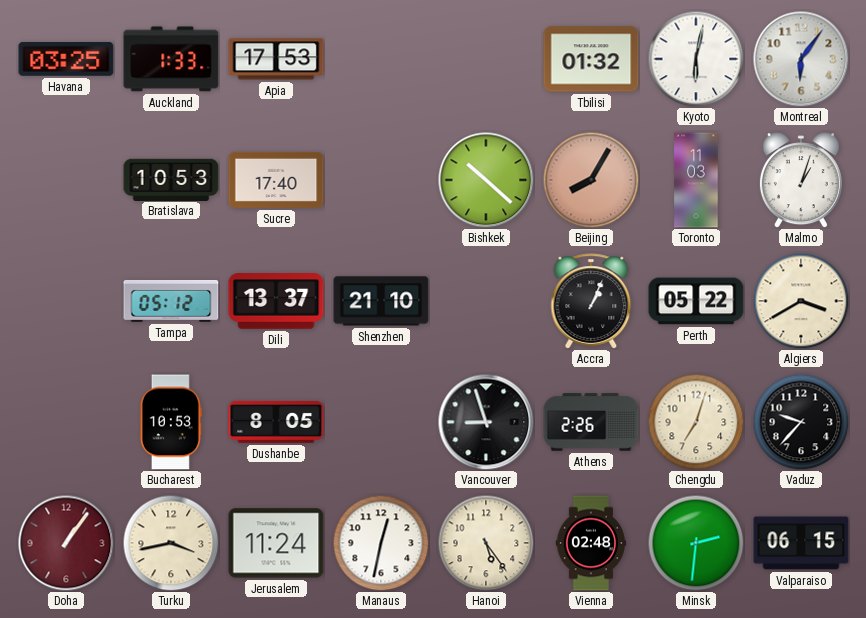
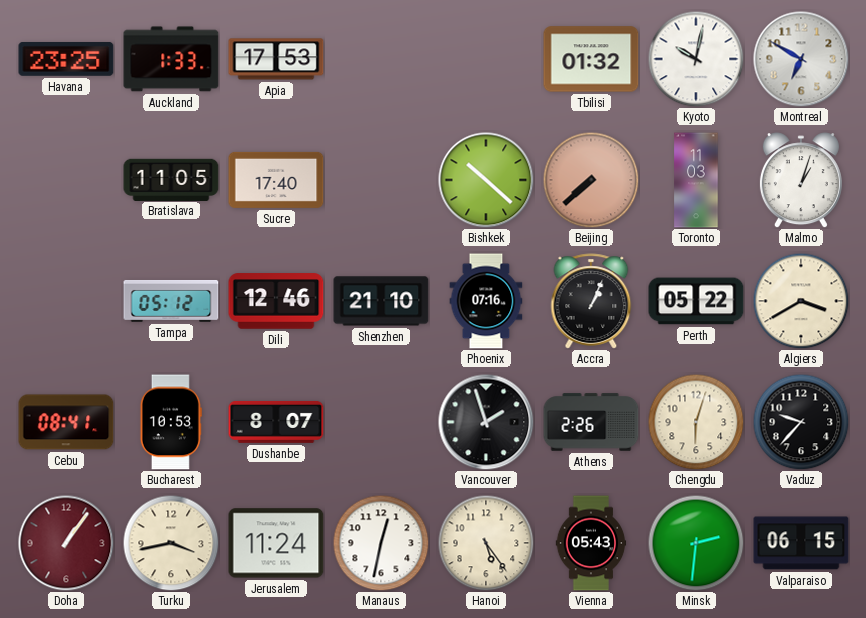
Havana: 03:25 -> 23:25 (66, 59)
Kyoto: 6:02 -> 10:02 (696, 59)
Montreal: 6:06 -> 6:50 (801, 59)
Bratislava: 10:53 -> 11:05 (171, 179)
Beijing: 8:05 -> 7:38 (591, 180)
Dili: 13:37 -> 12:46 (276, 301)
Phoenix: none -> 07:16 (486, 301)
Cebu: none -> 08:41 (66, 422)
Dushanbe: 8:05 -> 8:07 (276, 422)
Vancouver: 8:57 -> 1:57 (486, 422)
Chengdu: 7:03 -> 6:03 (696, 422)
Vienna: 02:48 -> 05:43 (591, 543)
